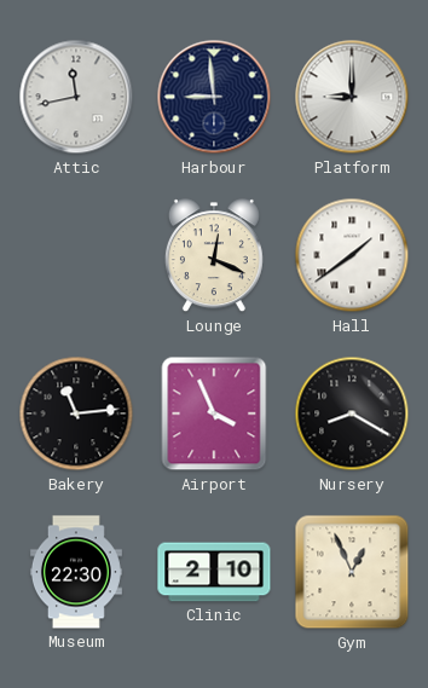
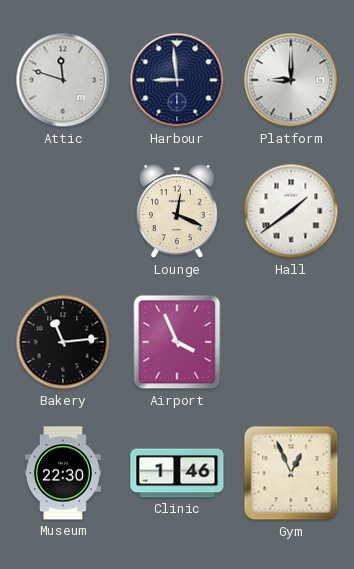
Attic: 11:43 -> 11:48 (63, 80)
Nursery: 8:20 -> none (352, 414)
Clinic: 2:10 -> 1:46 (177, 473)
